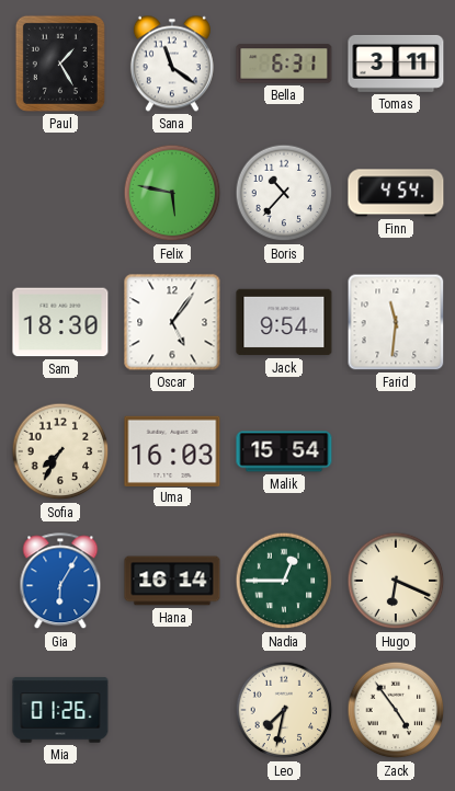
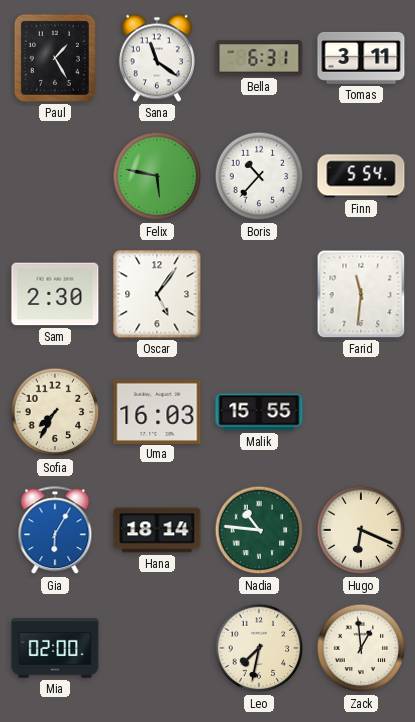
Finn: 4:54 -> 5:54 (361, 176)
Sam: 18:30 -> 2:30 (55, 294)
Jack: 9:54 -> none (284, 322)
Malik: 15:54 -> 15:55 (259, 412)
Hana: 16:14 -> 18:14 (157, 530)
Nadia: 12:45 -> 10:46 (259, 530)
Mia: 01:26 -> 02:00 (55, 648)
Zack: 4:54 -> 12:59 (361, 648)
